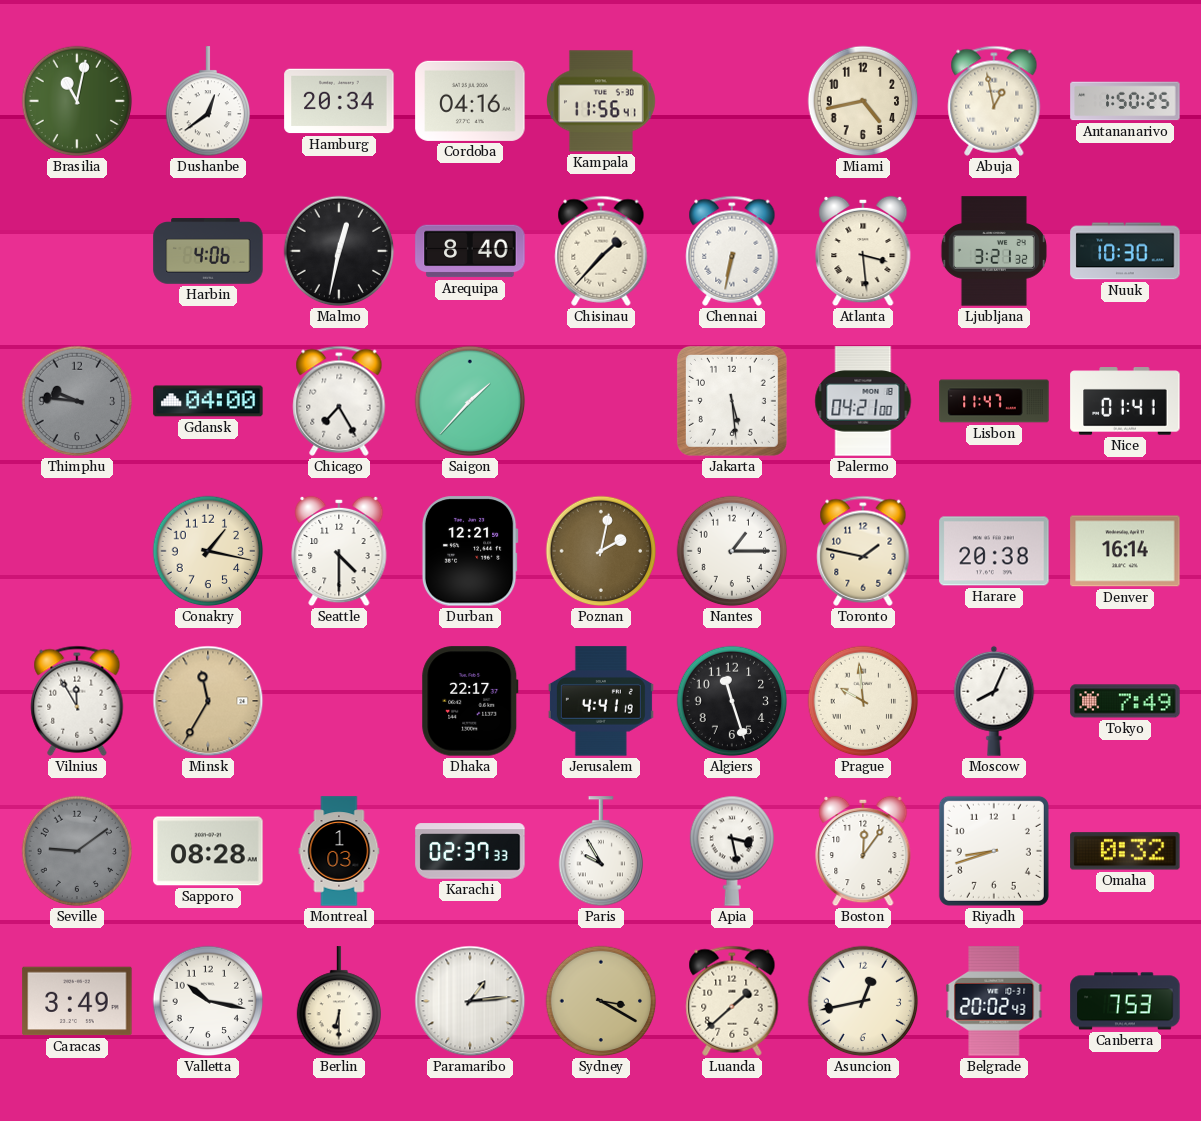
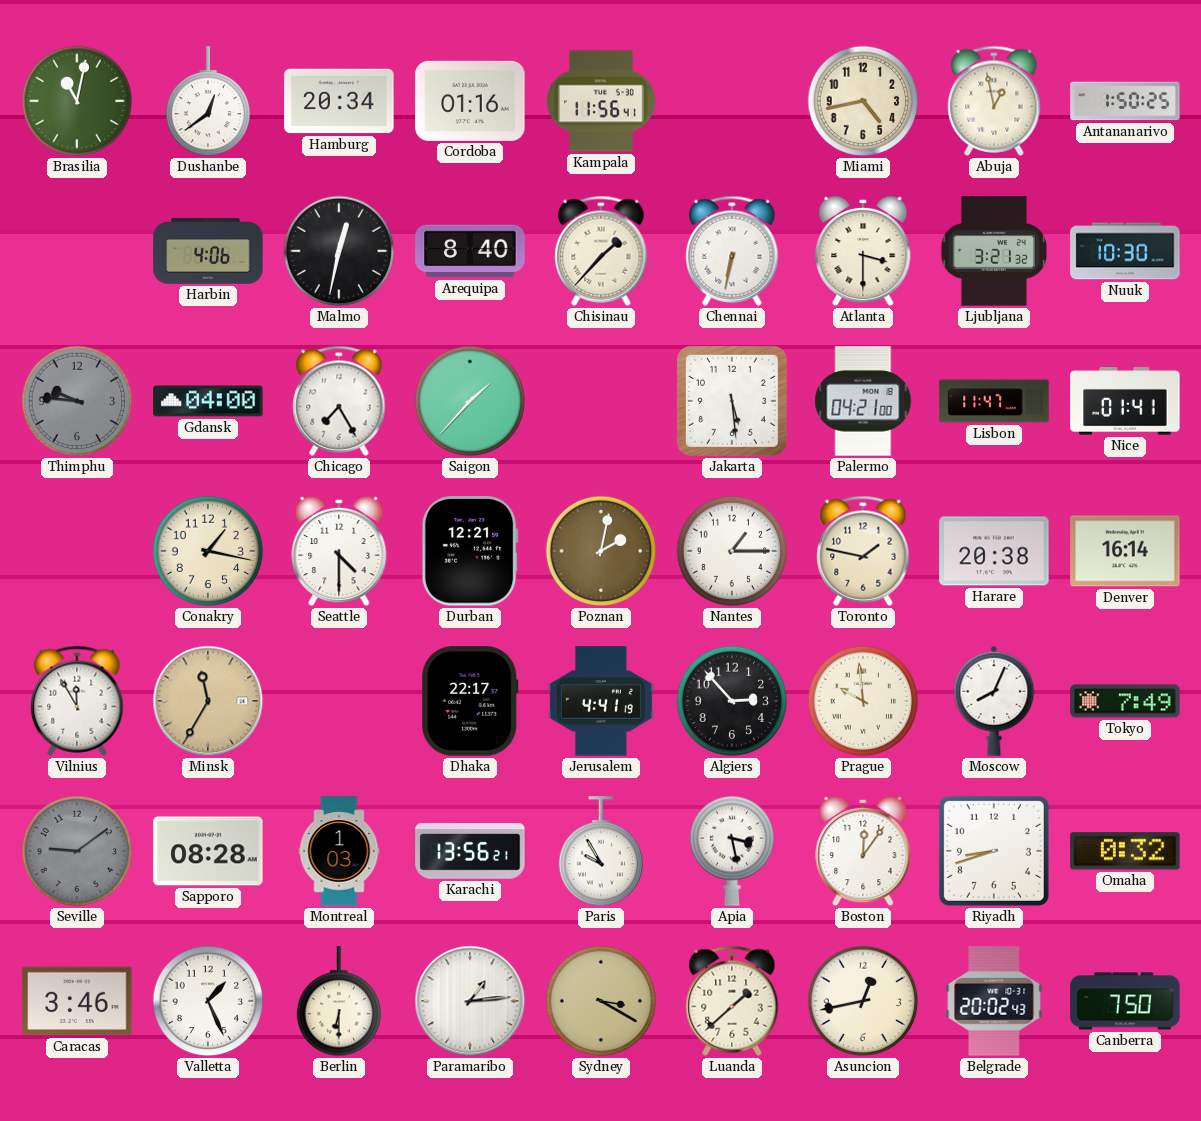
Cordoba: 04:16 -> 01:16 (470, 101)
Atlanta: 3:29 -> 3:30 (863, 251)
Algiers: 11:27 -> 2:53 (732, 701)
Karachi: 02:37 -> 13:56 (470, 851)
Caracas: 3:49 -> 3:46 (77, 1001)
Valletta: 10:17 -> 1:26 (208, 1001)
Canberra: 7:53 -> 7:50 (1125, 1001)
